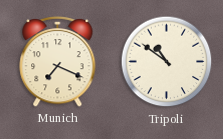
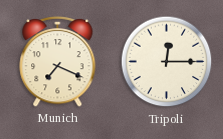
Tripoli: 10:51 -> 12:15 (167, 62)
